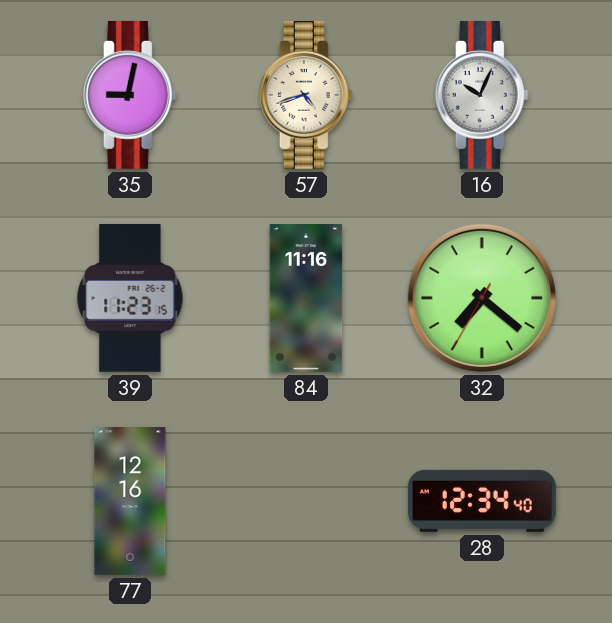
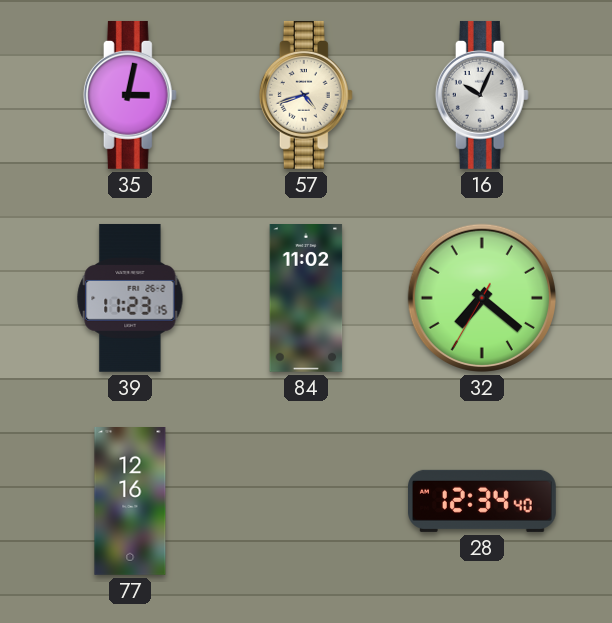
35: 9:02 -> 3:02 (130, 95)
84: 11:16 -> 11:02 (306, 299)
